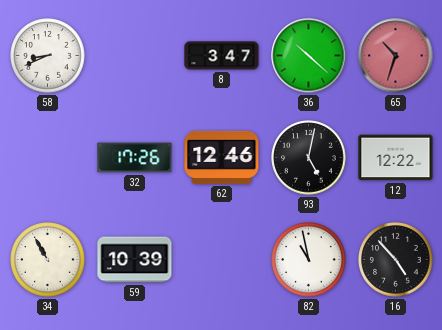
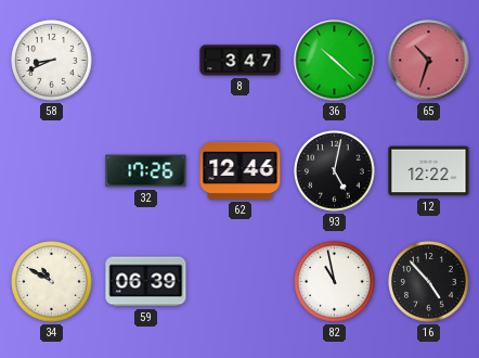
34: 10:55 -> 10:50 (52, 282)
59: 10:39 -> 06:39 (146, 282)
